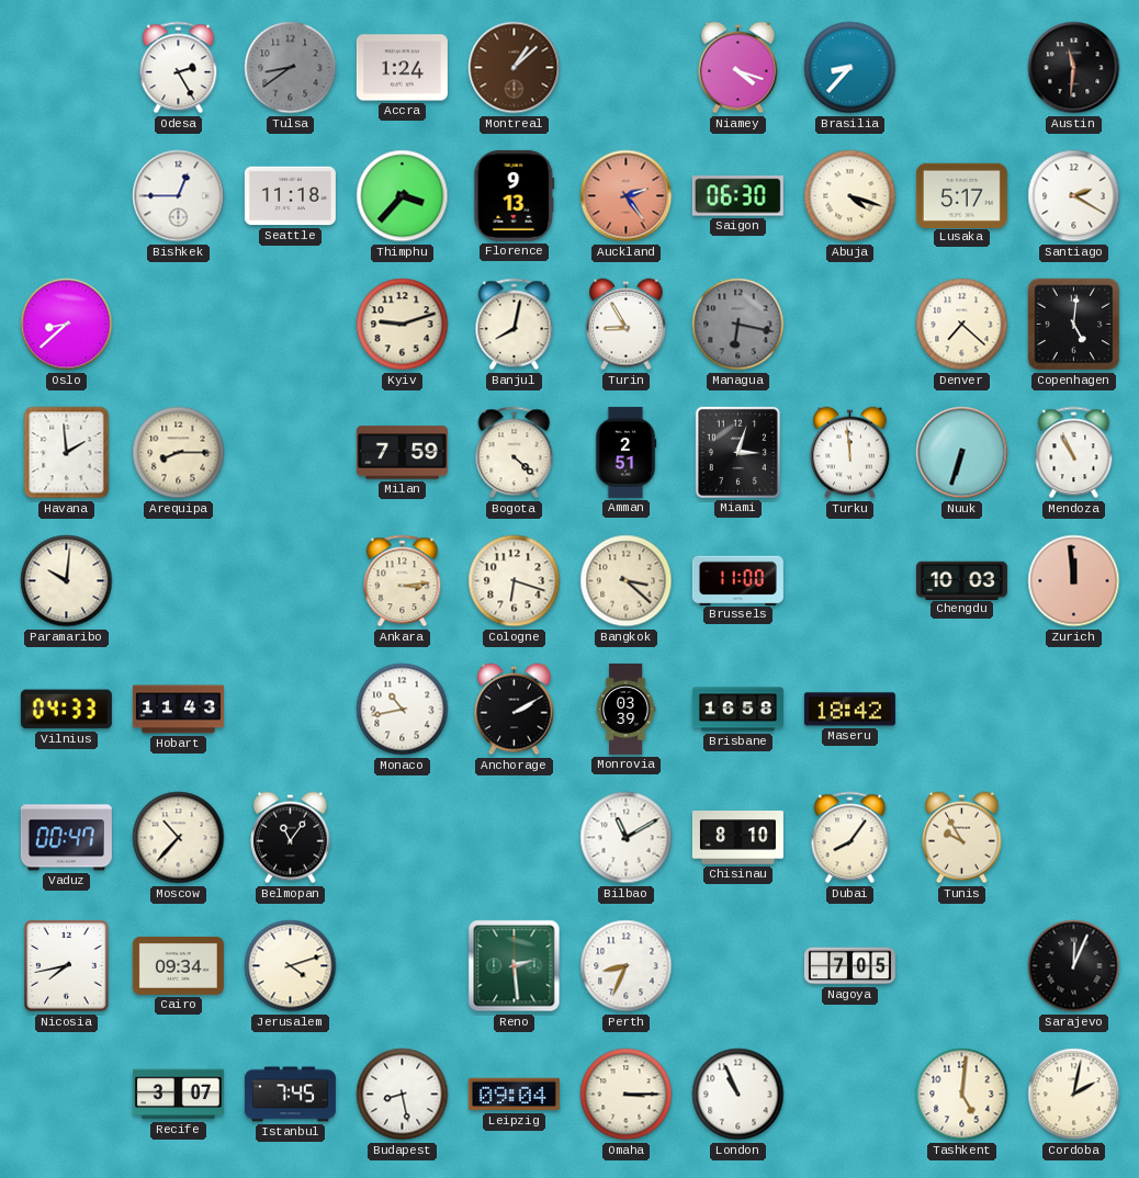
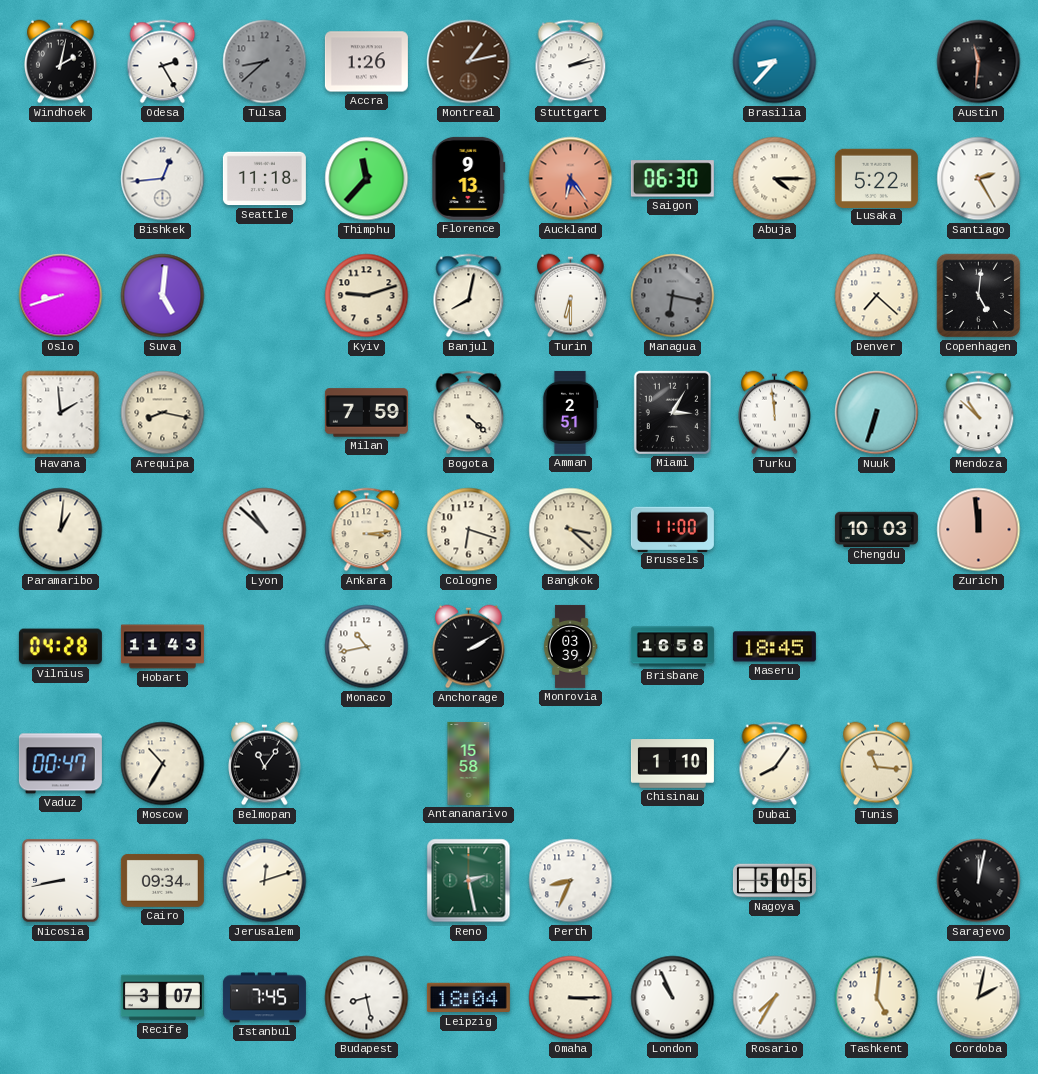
Windhoek: none -> 2:02 (61, 62)
Tulsa: 8:39 -> 8:38 (265, 62)
Accra: 1:24 -> 1:26 (366, 62)
Montreal: 1:08 -> 1:13 (469, 62)
Stuttgart: none -> 2:13 (571, 62)
Niamey: 4:18 -> none (738, 68)
Bishkek: 12:45 -> 12:44 (163, 179)
Thimphu: 3:37 -> 11:37 (367, 179)
Auckland: 2:24 -> 6:24 (571, 179)
Abuja: 4:18 -> 4:15 (775, 179)
Lusaka: 5:17 -> 5:22 (876, 178)
Santiago: 2:20 -> 2:25 (979, 179)
Oslo: 8:38 -> 8:42 (61, 296)
Suva: none -> 5:01 (163, 296)
Turin: 8:55 -> 6:30 (571, 296)
Arequipa: 8:15 -> 8:17 (163, 413)
Miami: 3:03 -> 3:05 (672, 412)
Mendoza: 10:56 -> 10:52 (979, 413)
Paramaribo: 10:01 -> 1:01 (61, 530)
Lyon: none -> 10:52 (265, 530)
Vilnius: 04:33 -> 04:28 (60, 647)
Maseru: 18:42 -> 18:45 (774, 647)
Moscow: 10:37 -> 10:35 (163, 764)
Antananarivo: none -> 15:58 (469, 763)
Bilbao: 11:10 -> none (627, 838)
Chisinau: 8:10 -> 1:10 (672, 764)
Tunis: 9:55 -> 11:16 (877, 764)
Nicosia: 7:43 -> 8:43 (61, 881)
Jerusalem: 4:12 -> 12:12 (265, 881)
Reno: 2:29 -> 2:28 (469, 881)
Nagoya: 7:05 -> 5:05 (774, 881)
Sarajevo: 12:04 -> 12:02 (979, 881)
Leipzig: 09:04 -> 18:04 (468, 998)
Rosario: none -> 7:35 (775, 998)
